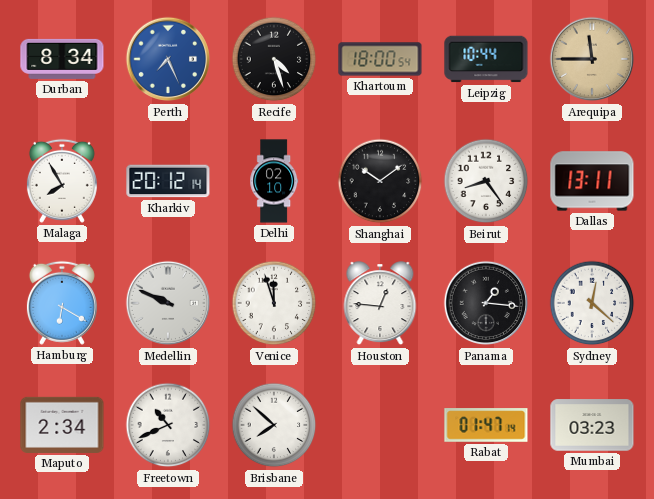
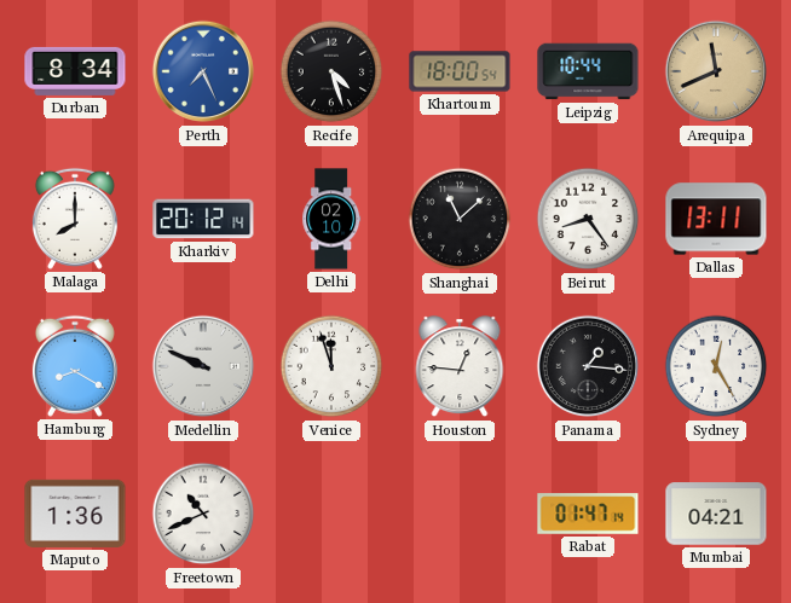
Arequipa: 11:45 -> 11:41 (716, 71)
Malaga: 7:55 -> 8:00 (75, 219)
Shanghai: 10:09 -> 11:08 (460, 219)
Hamburg: 6:20 -> 8:20 (75, 366)
Sydney: 12:22 -> 12:25 (716, 366)
Maputo: 2:34 -> 1:36 (75, 514)
Brisbane: 7:52 -> none (274, 425)
Mumbai: 03:23 -> 04:21 (716, 514)
